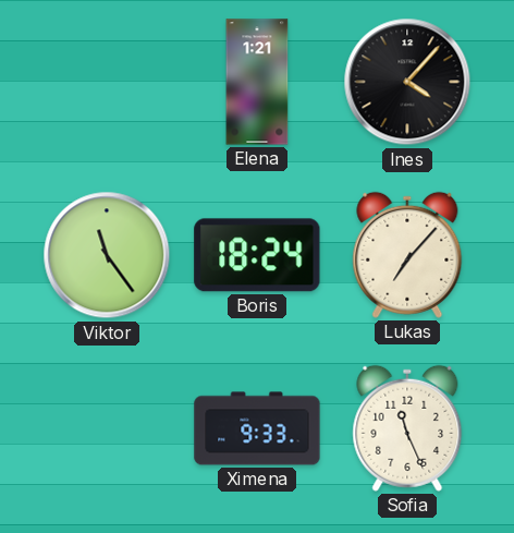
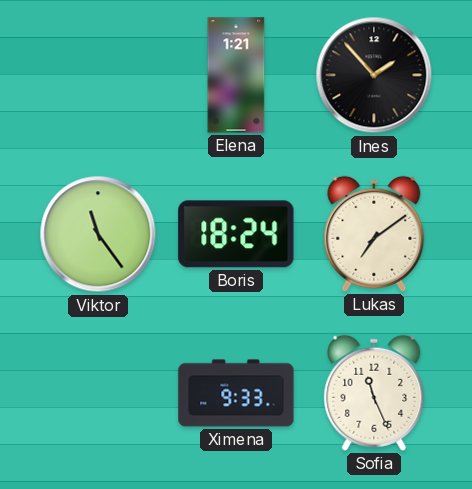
Ines: 4:07 -> 1:53 (374, 75)
Lukas: 7:07 -> 7:09 (374, 234)
